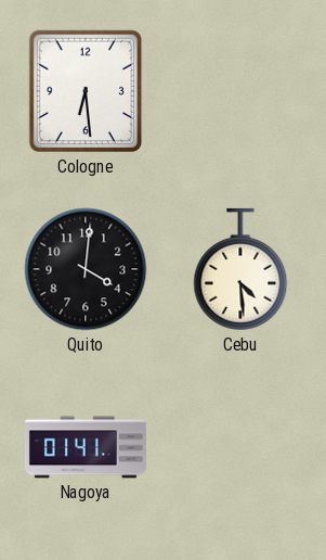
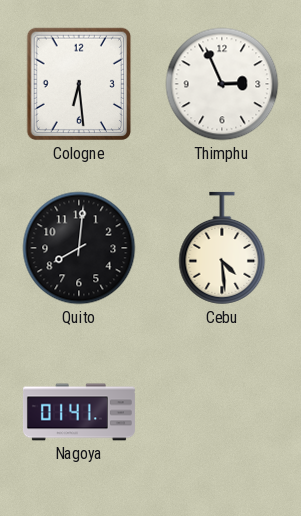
Thimphu: none -> 2:56 (222, 84)
Quito: 4:01 -> 8:01 (79, 248)
